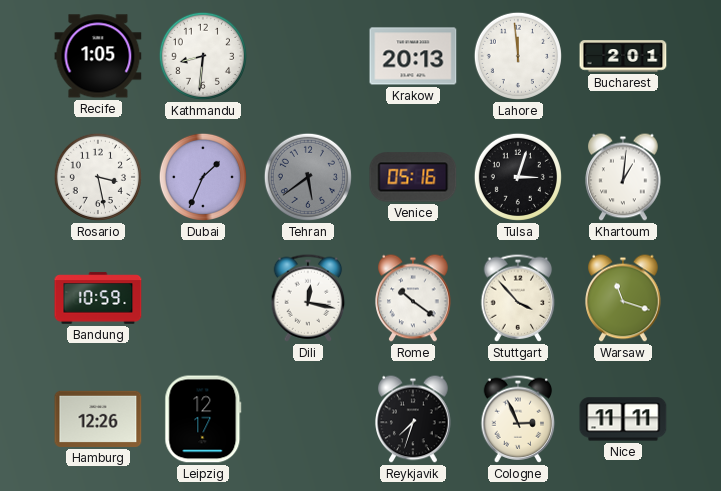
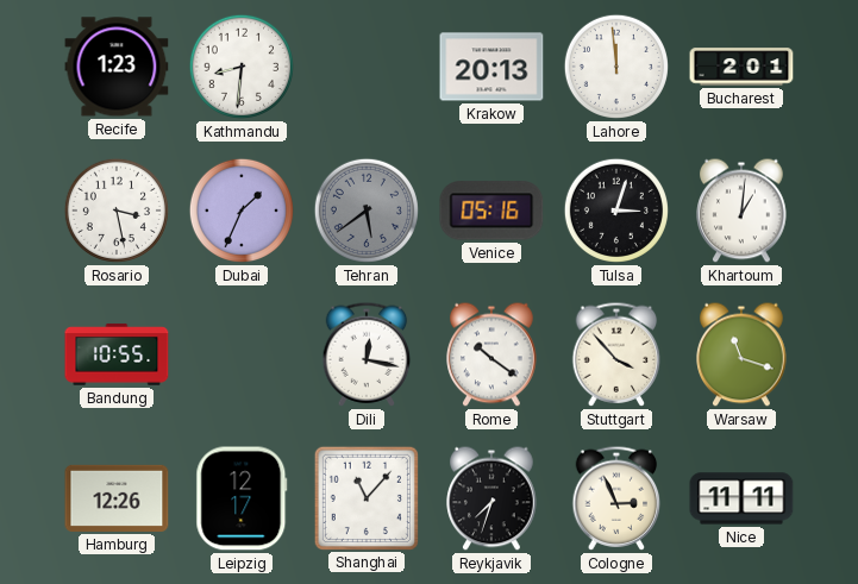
Recife: 1:05 -> 1:23 (117, 67)
Bandung: 10:59 -> 10:55 (117, 354)
Shanghai: none -> 11:07 (365, 497)
